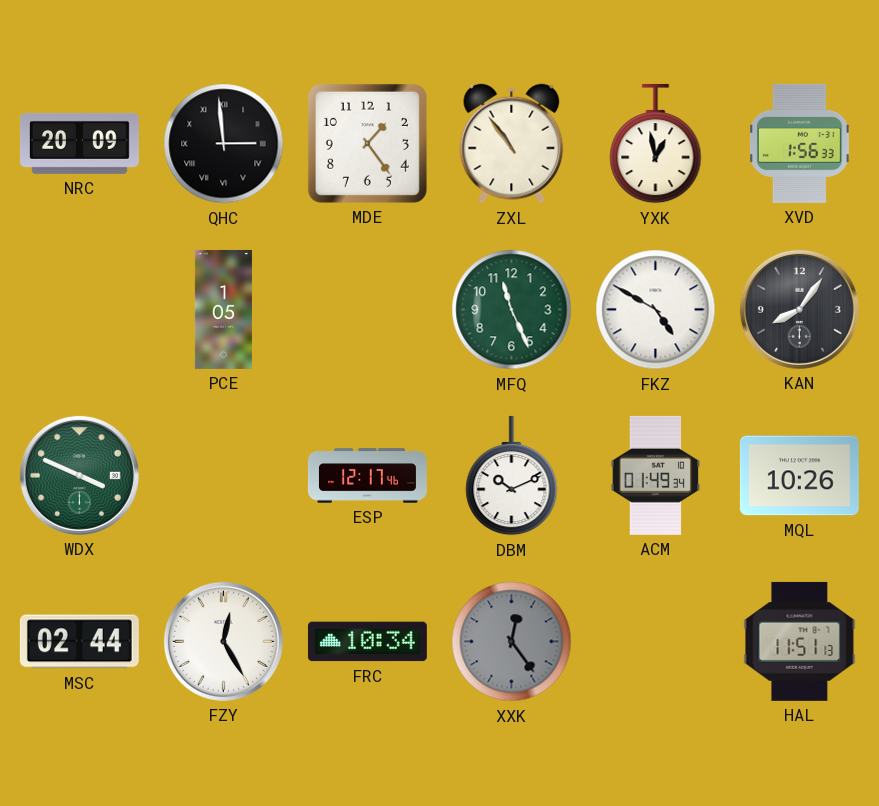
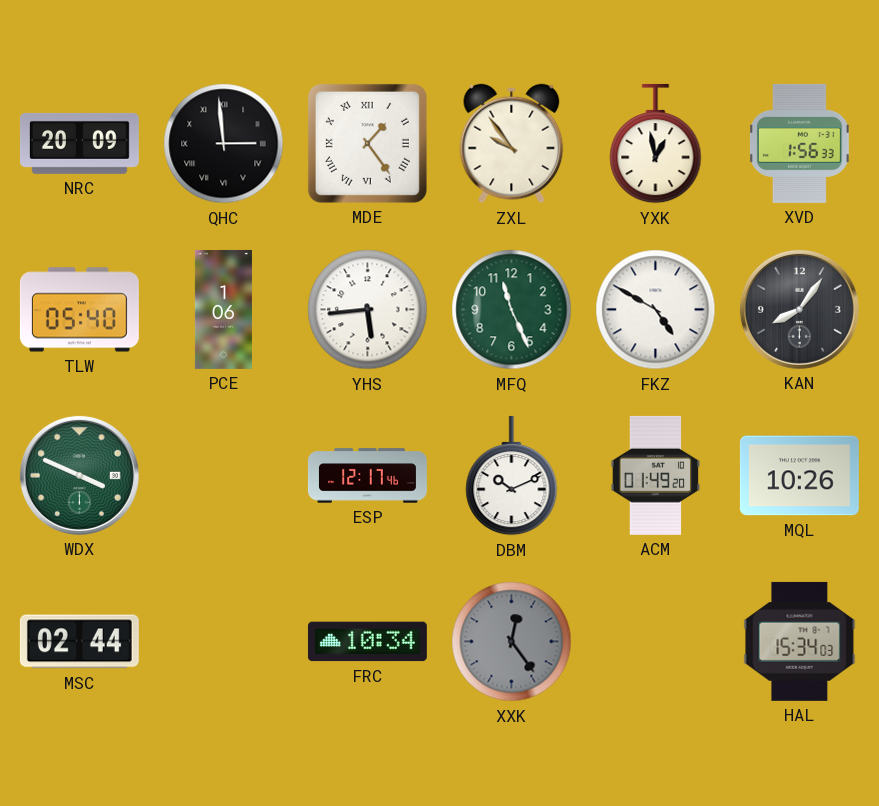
MDE numerals: Arabic -> Roman (367, 143)
ZXL: 10:54 -> 9:54 (512, 144)
TLW: none -> 05:40 (79, 310)
PCE: 1:05 -> 1:06 (223, 309)
YHS: none -> 5:44 (368, 310)
ACM: 01:49:34 -> 01:49:20 (656, 475)
FZY: 12:25 -> none (223, 641)
HAL: 11:51 -> 15:34 (800, 641)
